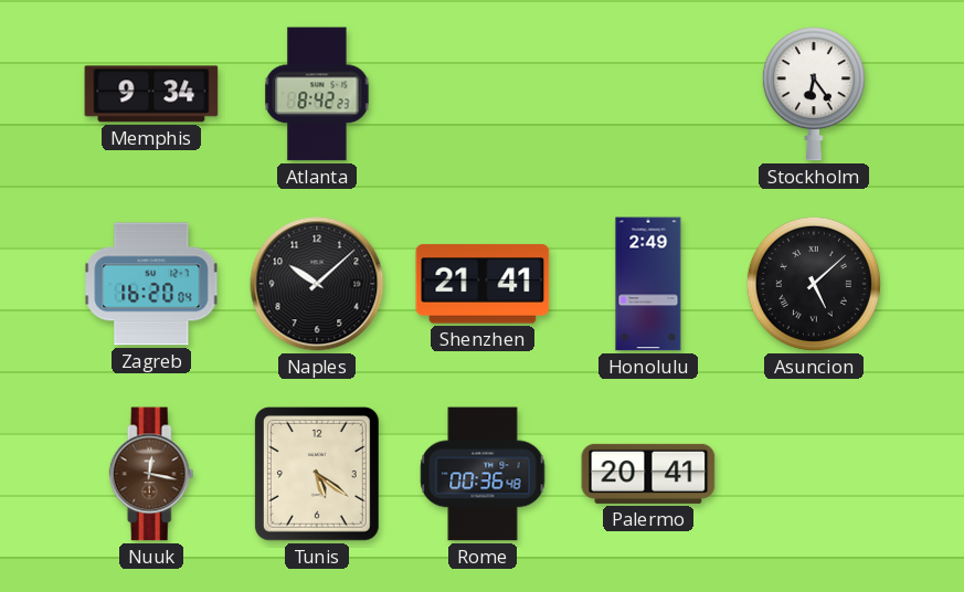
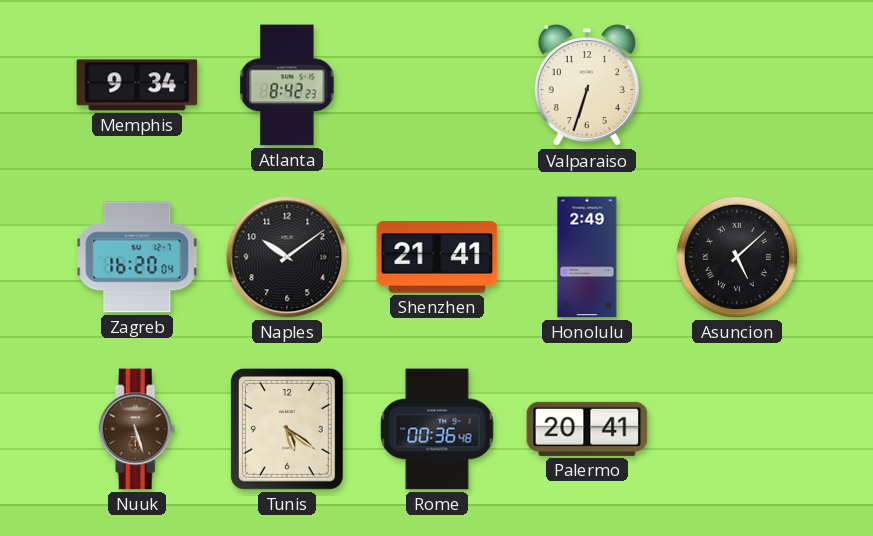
Valparaiso: none -> 6:33 (587, 86)
Stockholm: 6:24 -> none (814, 94)
Naples: 10:08 -> 10:09 (287, 257)
Nuuk: 12:17 -> 5:27 (137, 429)
